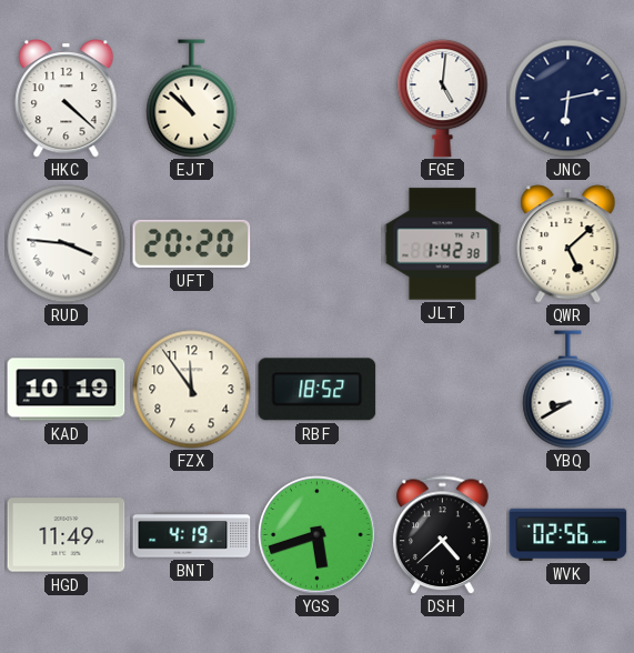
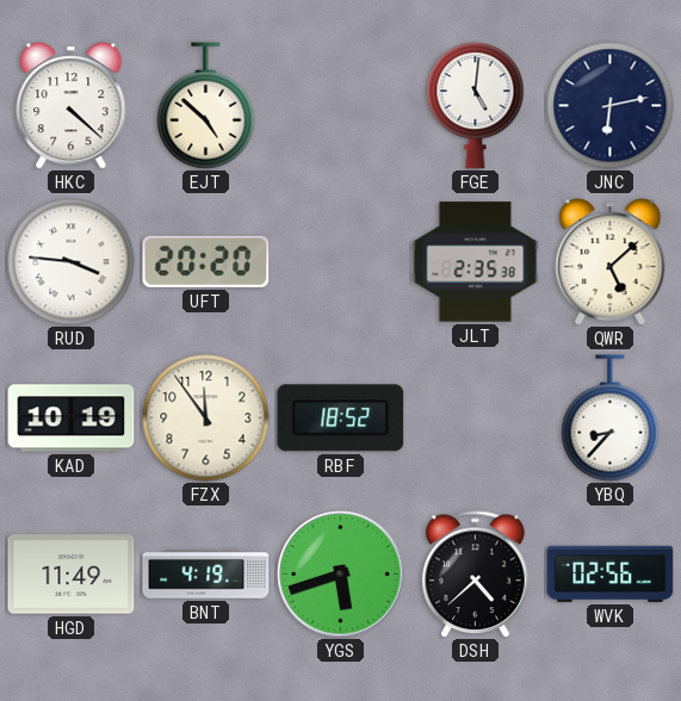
EJT: 10:52 -> 4:52 (206, 106)
JLT: 1:42 -> 2:35 (476, 262)
YBQ: 8:40 -> 8:37 (611, 418)
